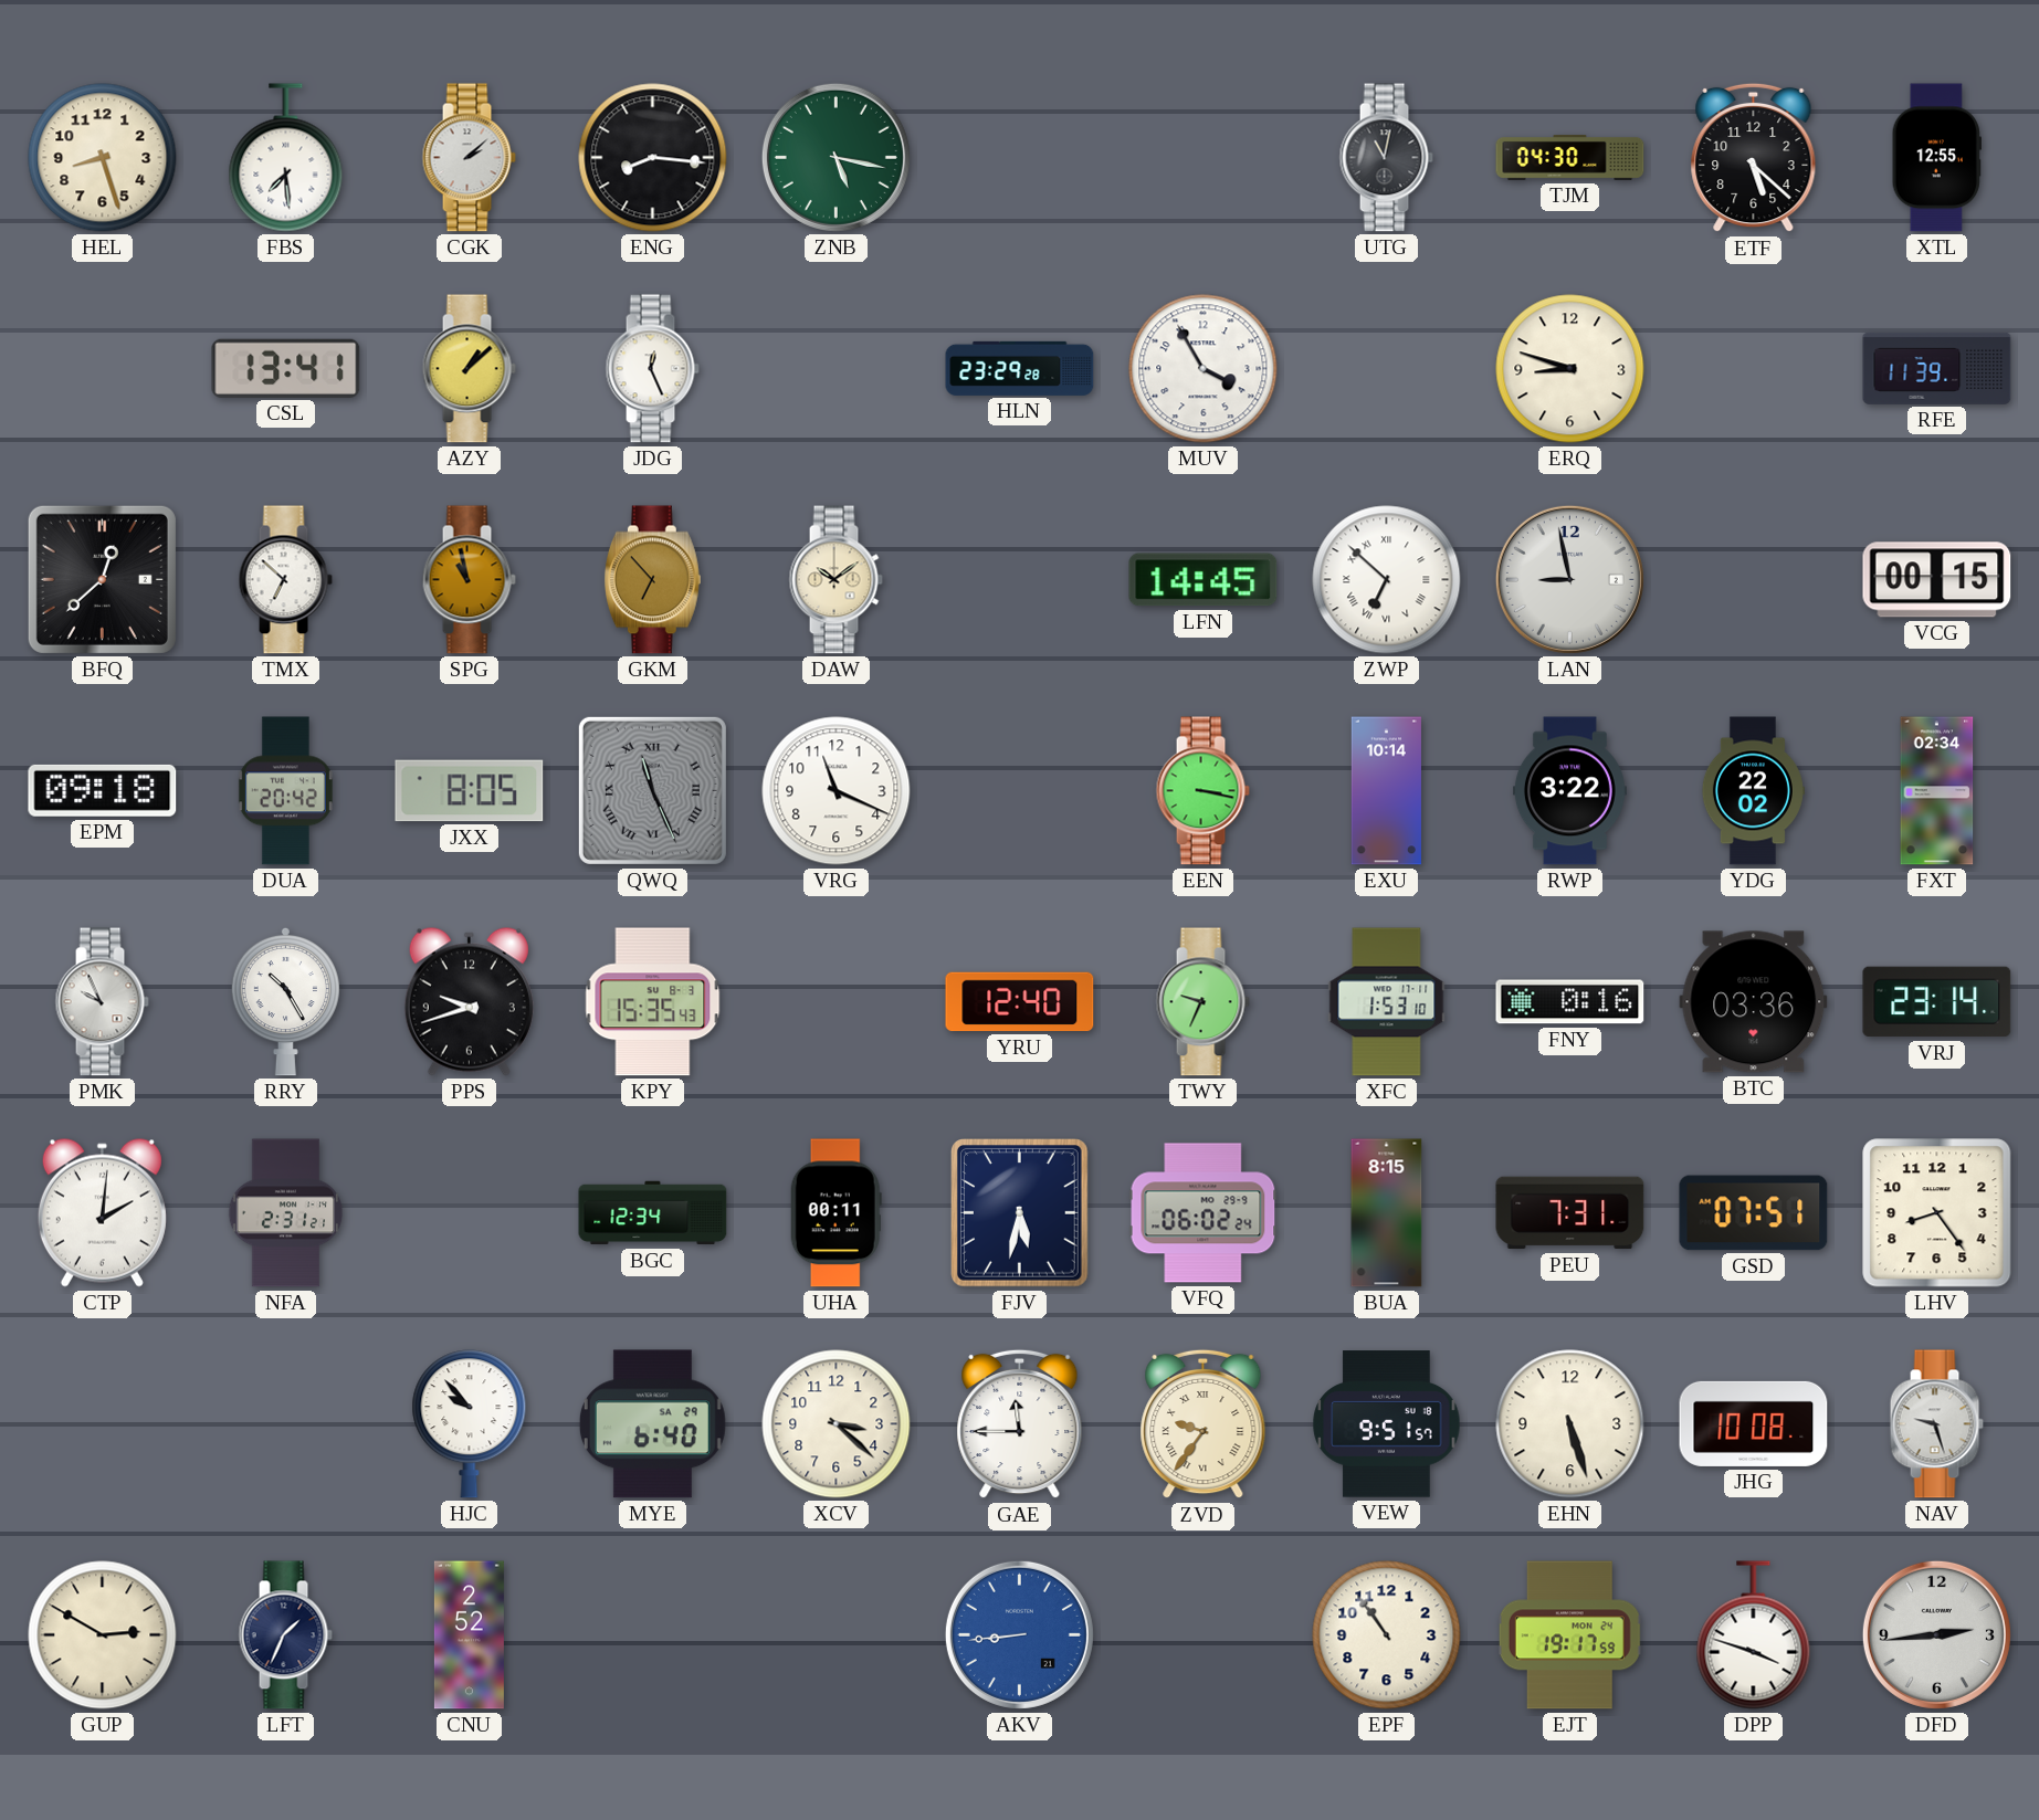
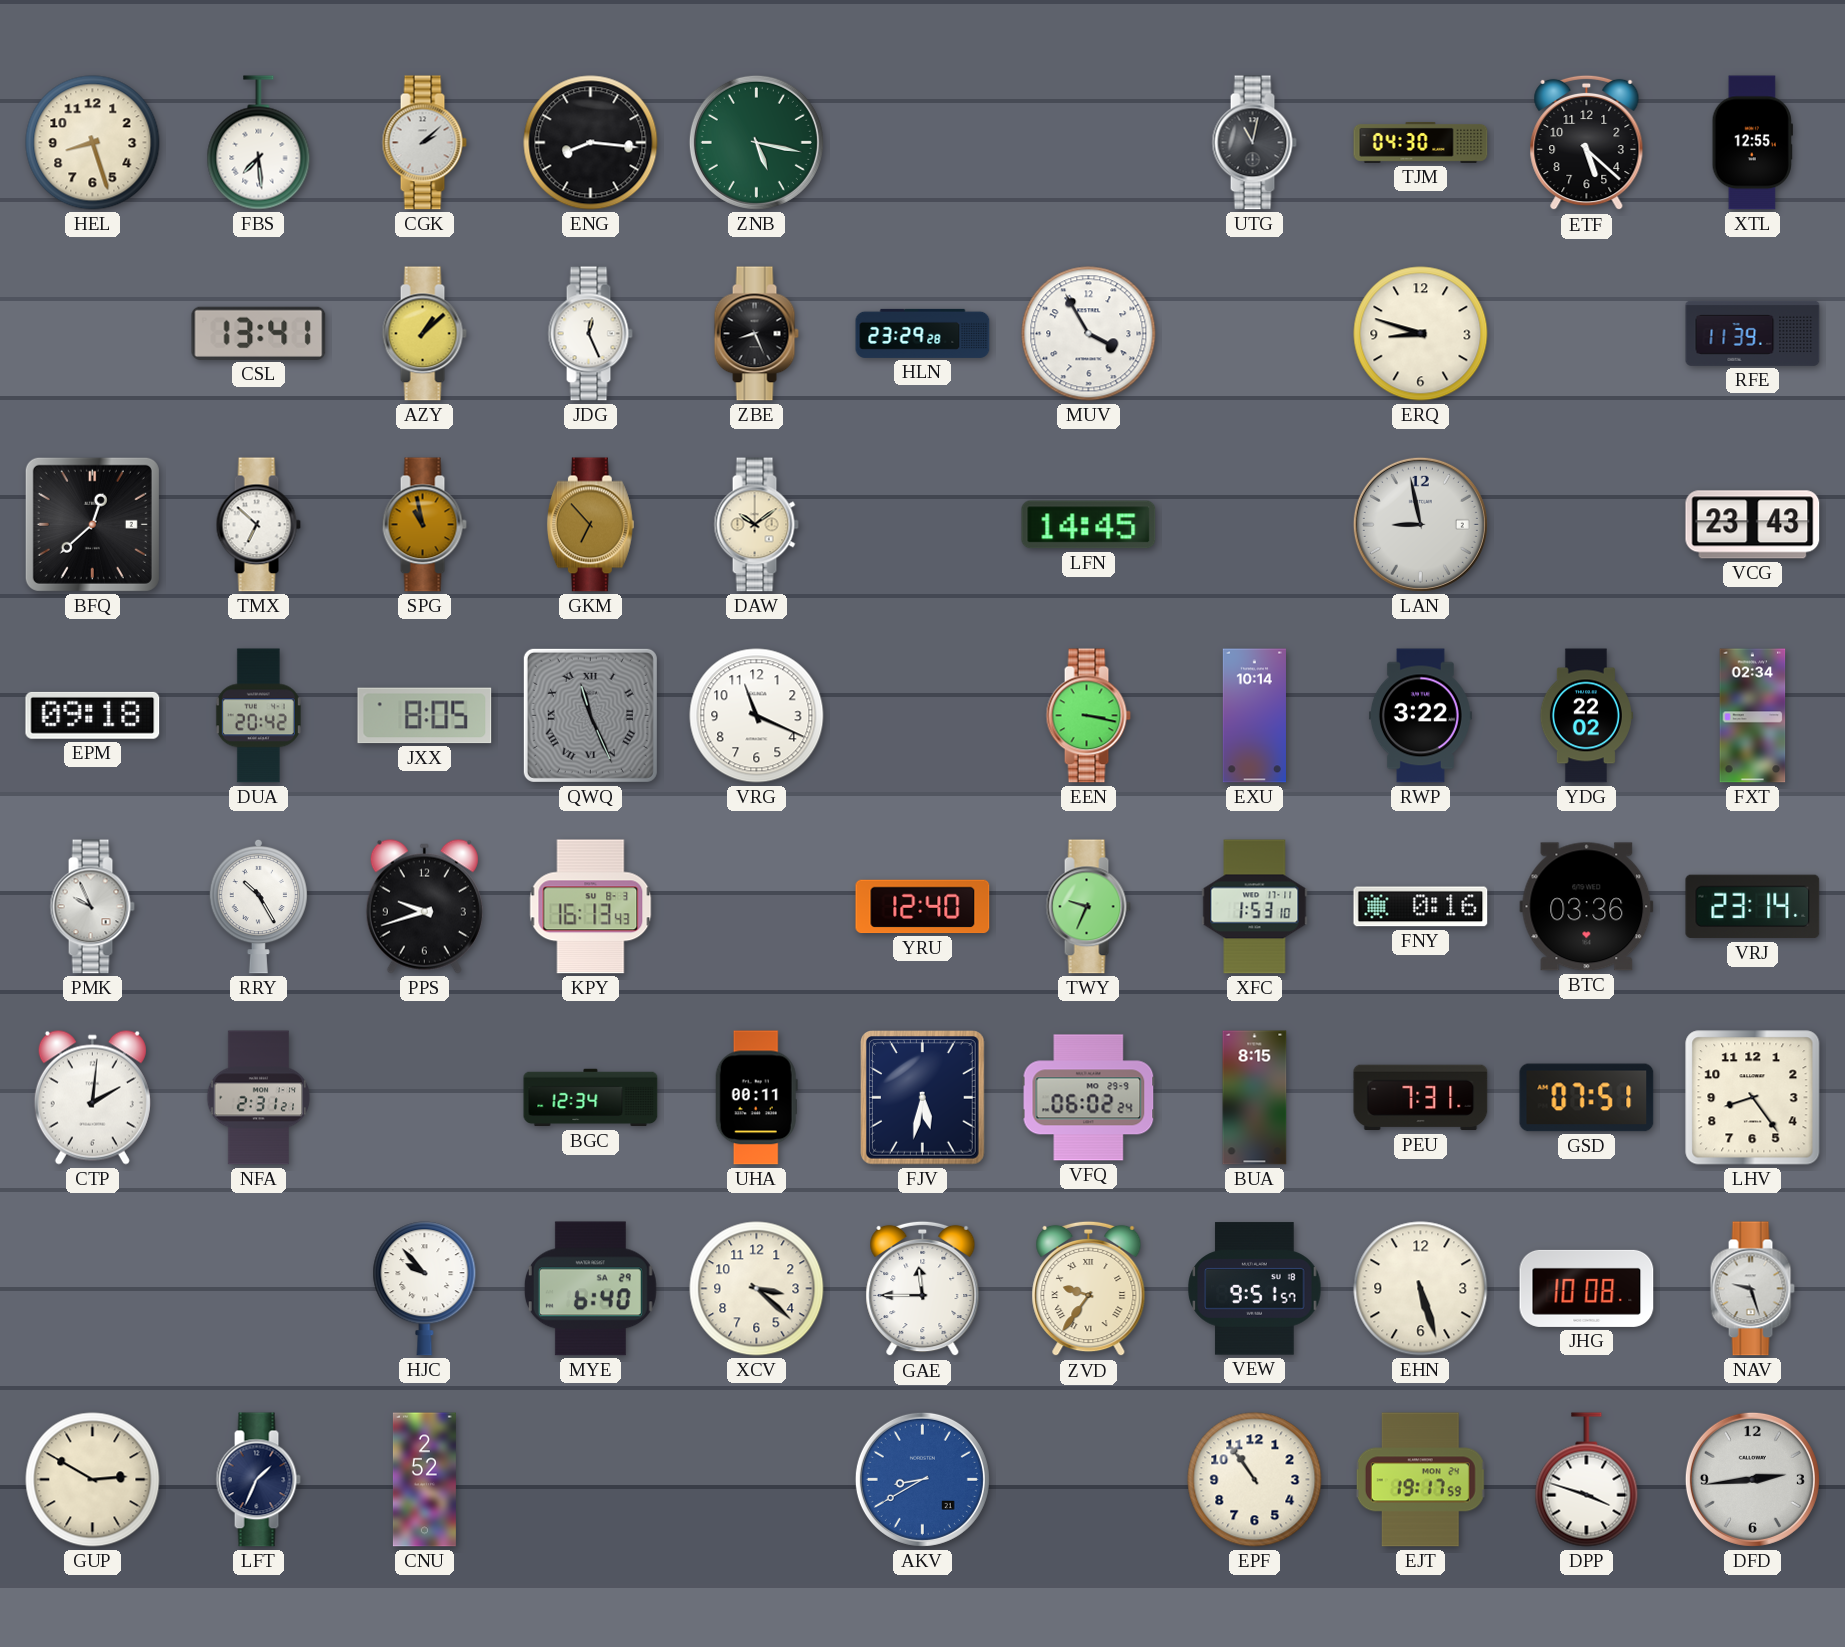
ZBE: none -> 8:26 (756, 334)
ZWP: 6:52 -> none (1387, 580)
VCG: 00:15 -> 23:43 (1753, 525)
KPY: 15:35 -> 16:13 (591, 907)
AKV: 8:44 -> 8:40 (922, 1479)
